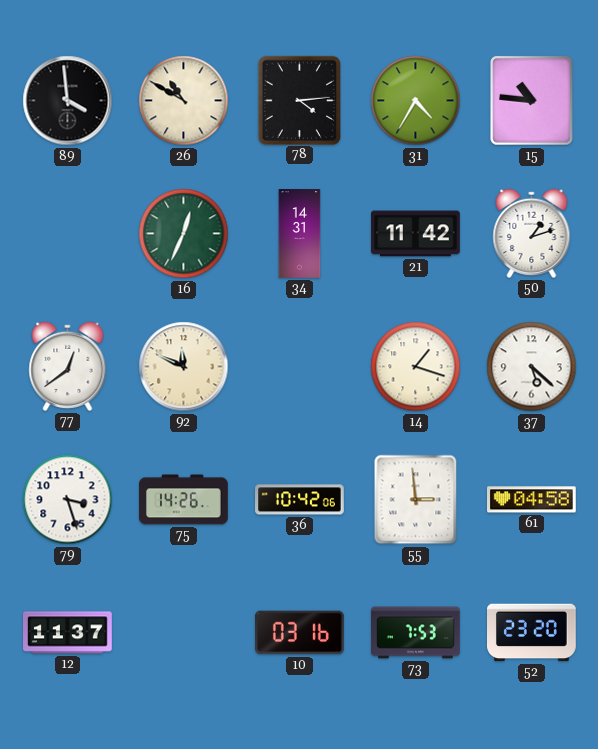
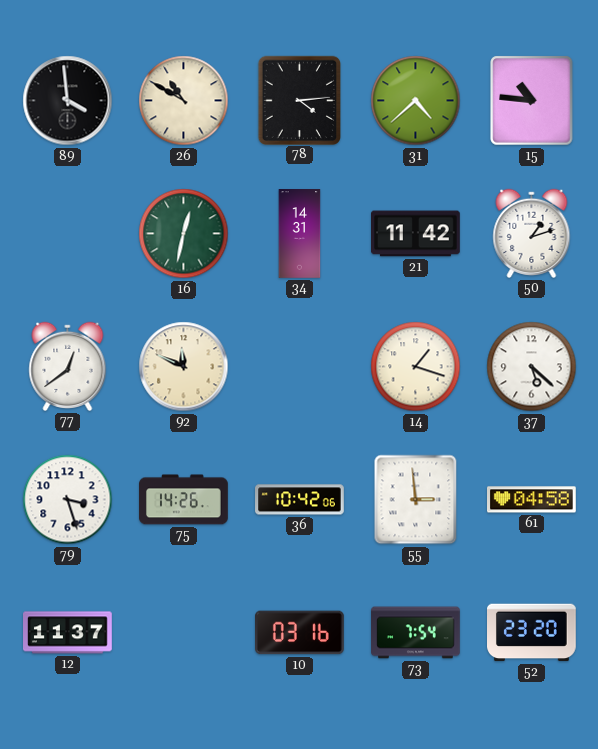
31: 4:35 -> 4:38 (416, 101)
16: 12:34 -> 12:32 (184, 234)
73: 7:53 -> 7:54 (416, 633)
